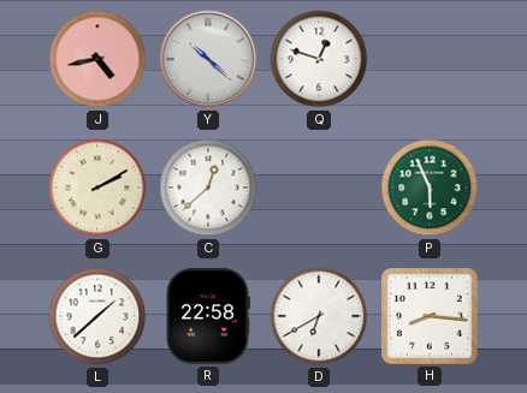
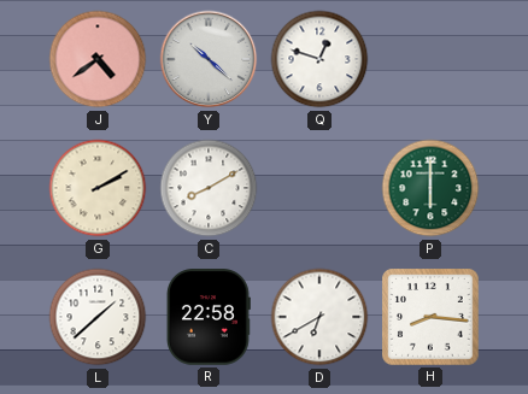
J: 4:43 -> 4:39 (98, 59)
C: 12:38 -> 8:10 (209, 188)
P: 5:56 -> 6:00 (430, 188)
